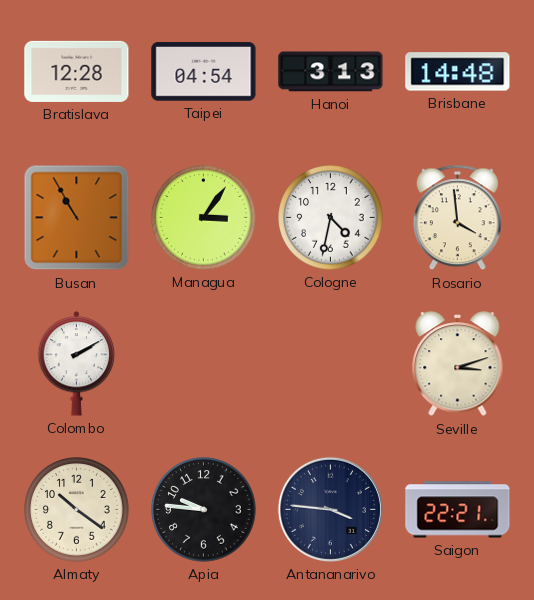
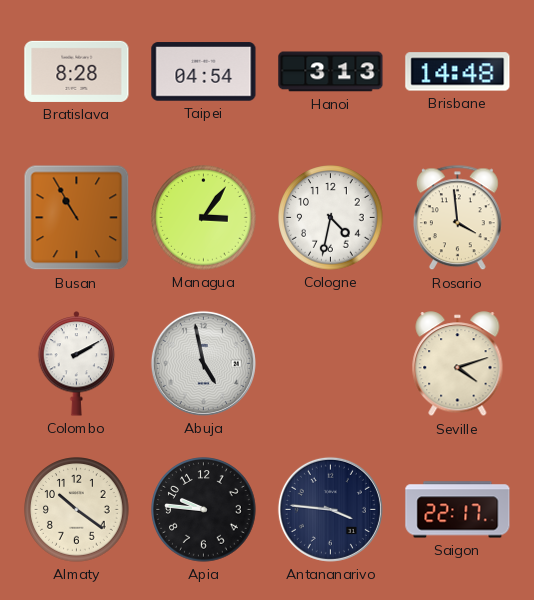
Bratislava: 12:28 -> 8:28 (77, 71)
Abuja: none -> 4:58 (203, 363)
Seville: 3:12 -> 4:12 (458, 364)
Saigon: 22:21 -> 22:17 (458, 510)
